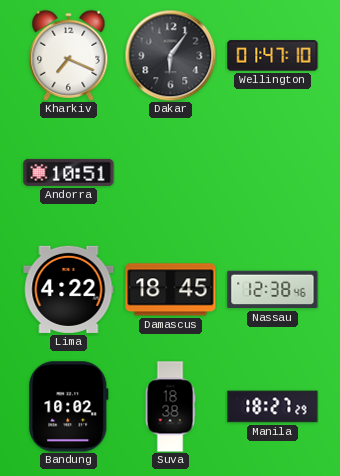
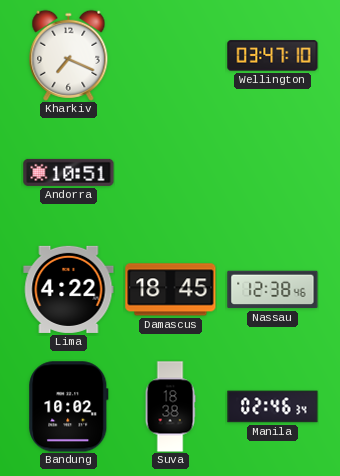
Dakar: 6:06 -> none (170, 55)
Wellington: 01:47 -> 03:47 (273, 56)
Manila: 18:27 -> 02:46 (273, 407)
